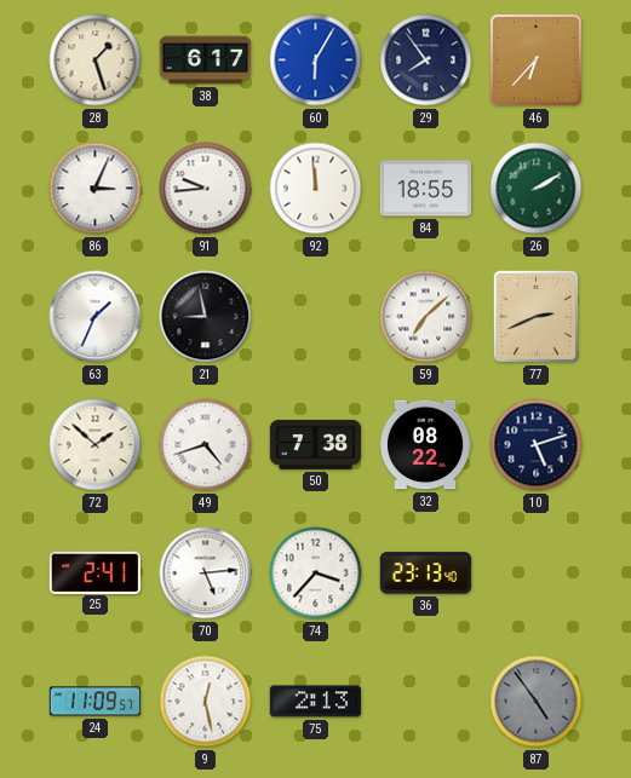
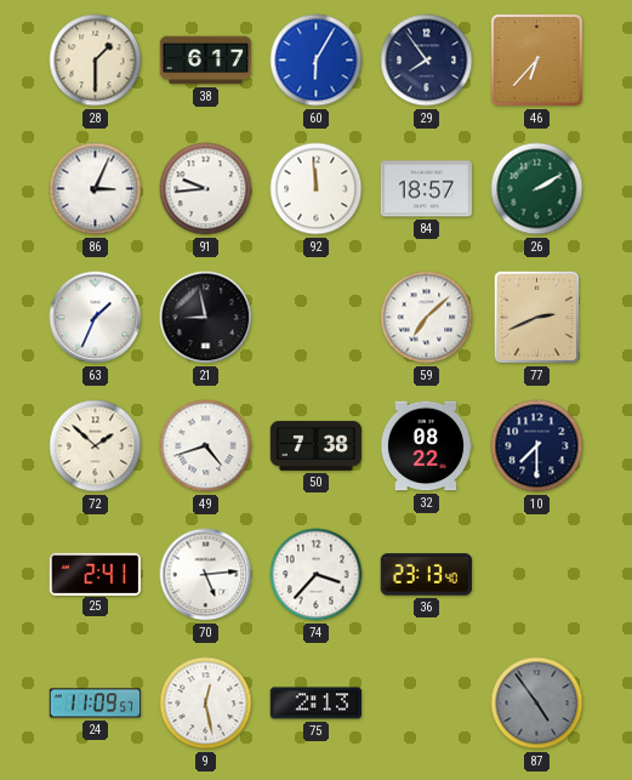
28: 1:27 -> 1:30 (96, 61)
84: 18:55 -> 18:57 (427, 189)
10: 5:12 -> 7:30 (537, 446)
